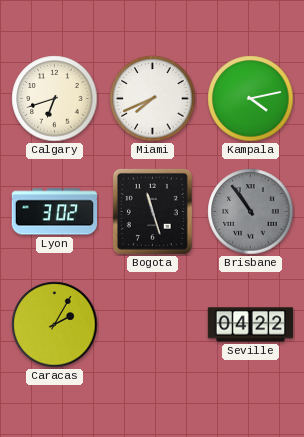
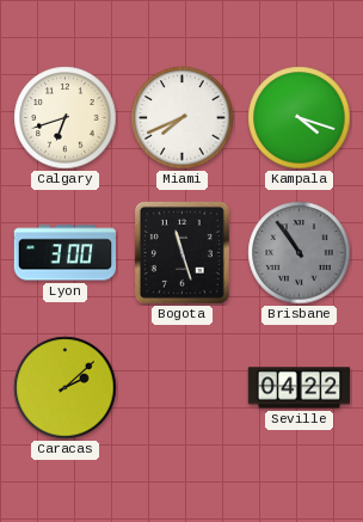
Kampala: 4:13 -> 4:18 (300, 118)
Lyon: 3:02 -> 3:00 (64, 253)
Caracas: 2:05 -> 2:08 (66, 388)
